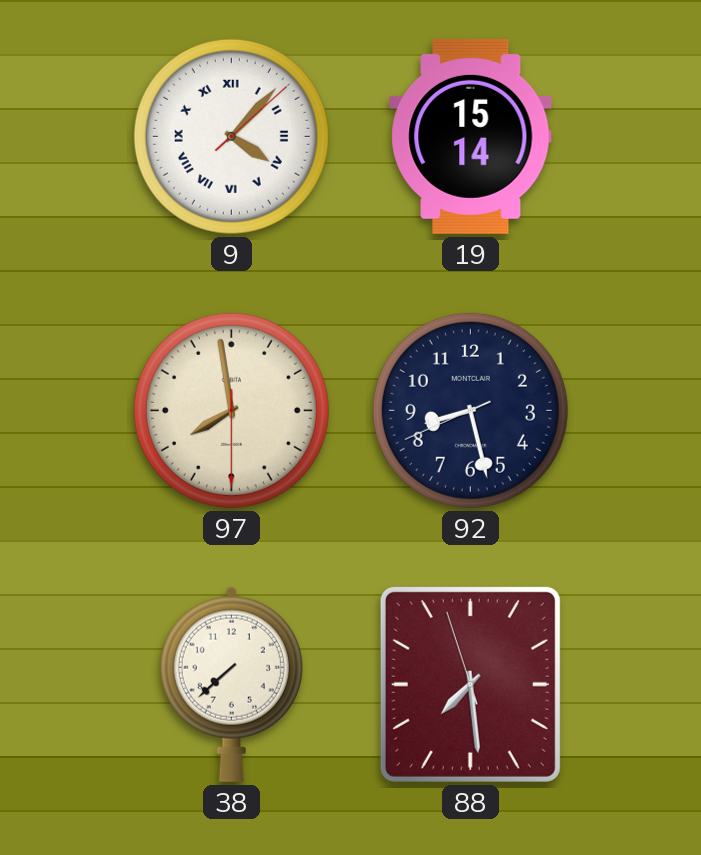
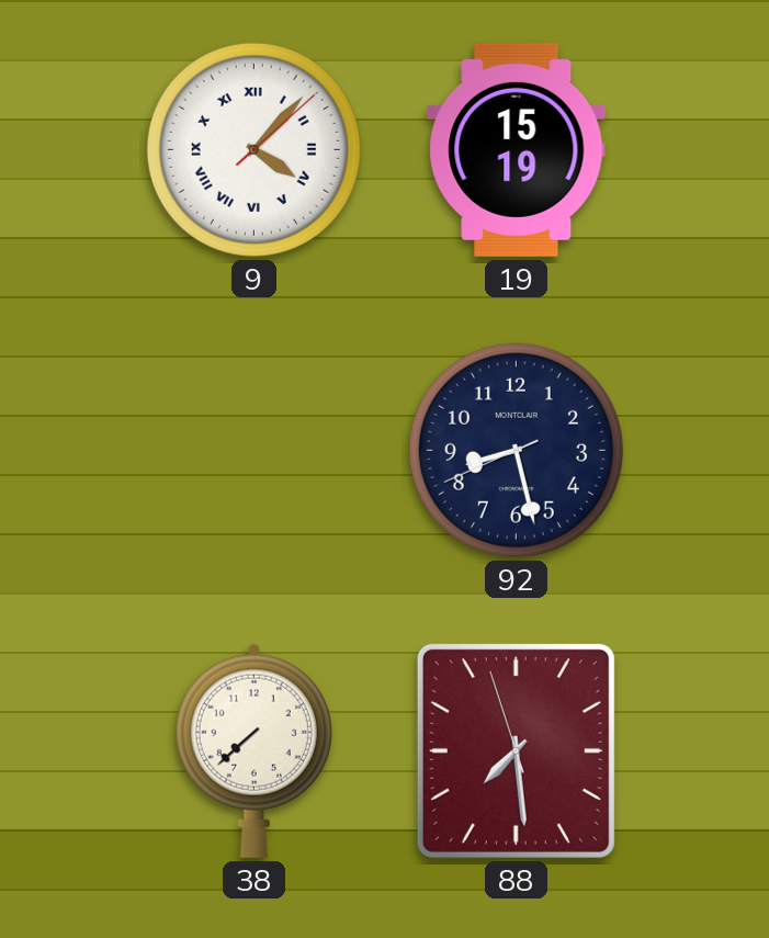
19: 15:14 -> 15:19 (517, 149)
97: 7:58 -> none (231, 410)
